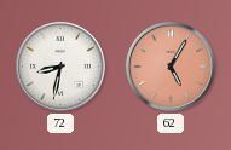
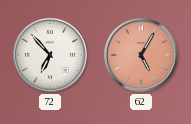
72: 8:32 -> 6:53 (50, 55)
